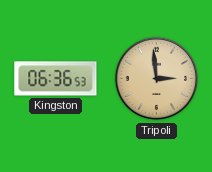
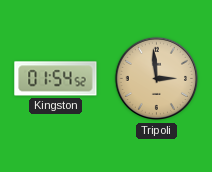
Kingston: 06:36 -> 01:54 (56, 79)
